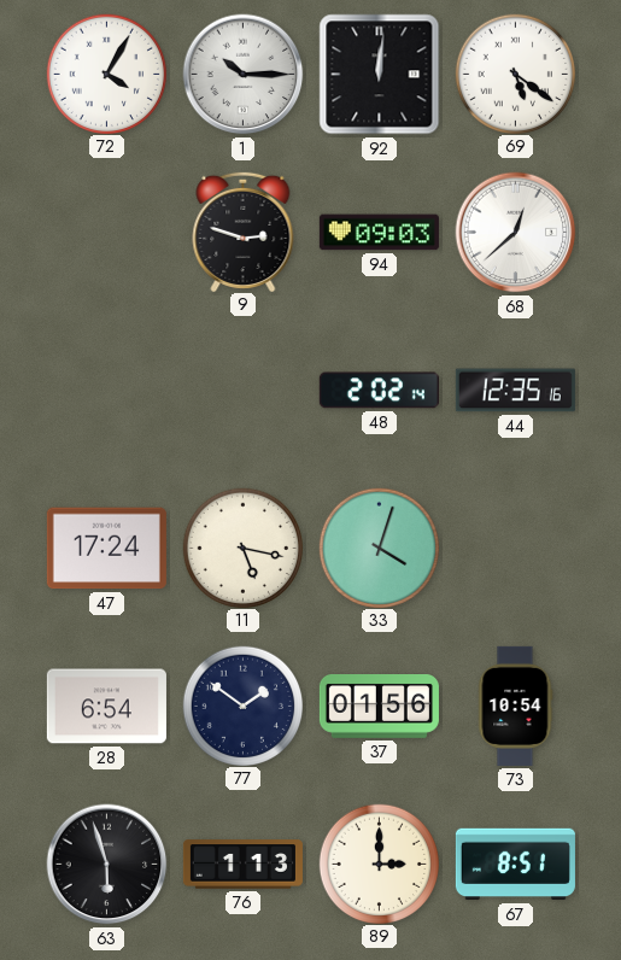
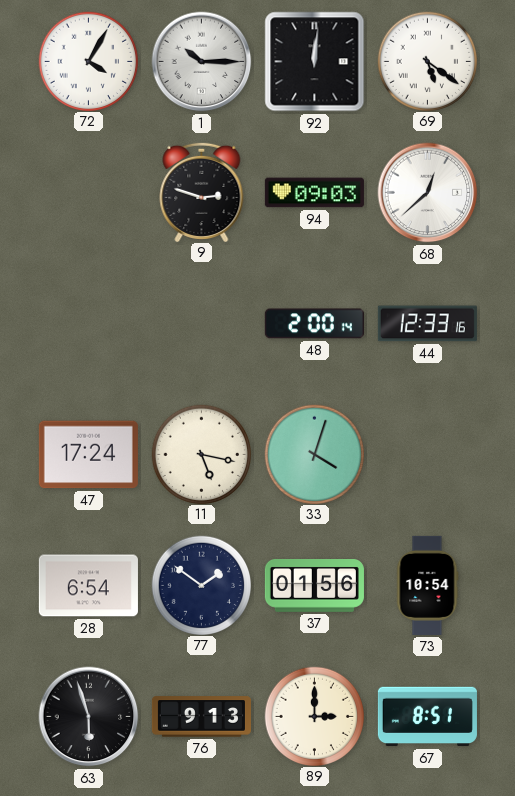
48: 2:02 -> 2:00 (314, 324)
44: 12:35 -> 12:33 (427, 324)
76: 1:13 -> 9:13 (201, 717)
